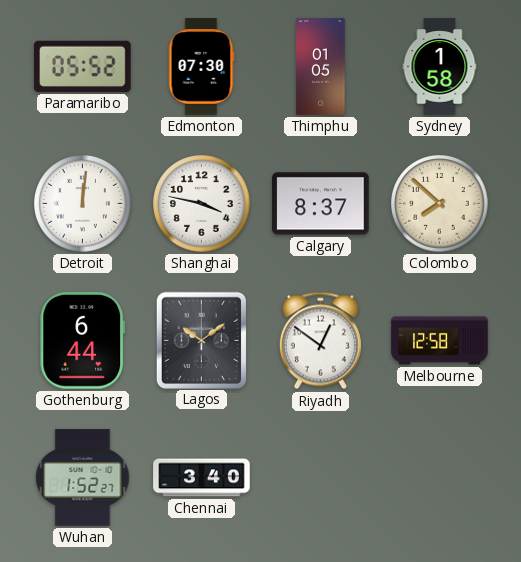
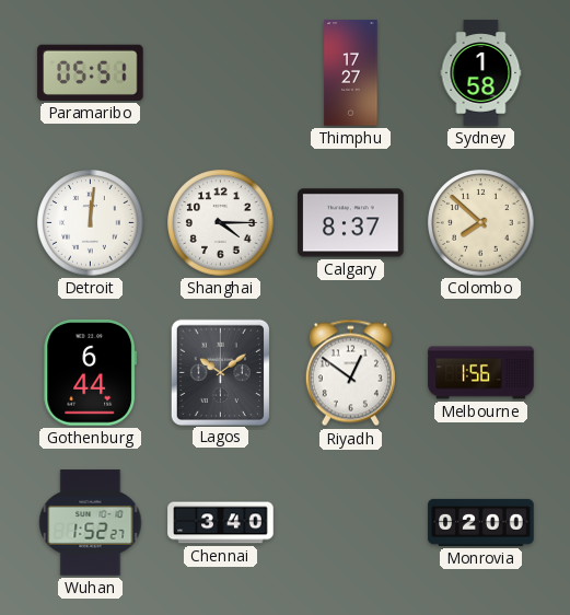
Paramaribo: 05:52 -> 05:51 (91, 72)
Edmonton: 07:30 -> none (201, 67)
Thimphu: 01:05 -> 17:27 (351, 73)
Shanghai: 3:47 -> 4:15 (221, 223)
Melbourne: 12:58 -> 1:56 (481, 373)
Monrovia: none -> 02:00 (481, 522)
